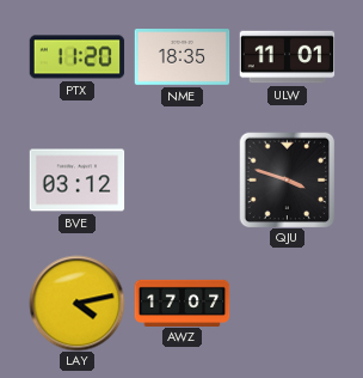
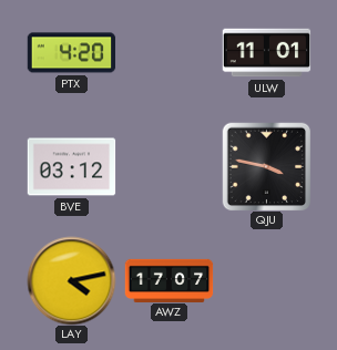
PTX: 11:20 -> 4:20 (71, 53)
NME: 18:35 -> none (181, 57)
QJU: 3:48 -> 3:47 (266, 166)
